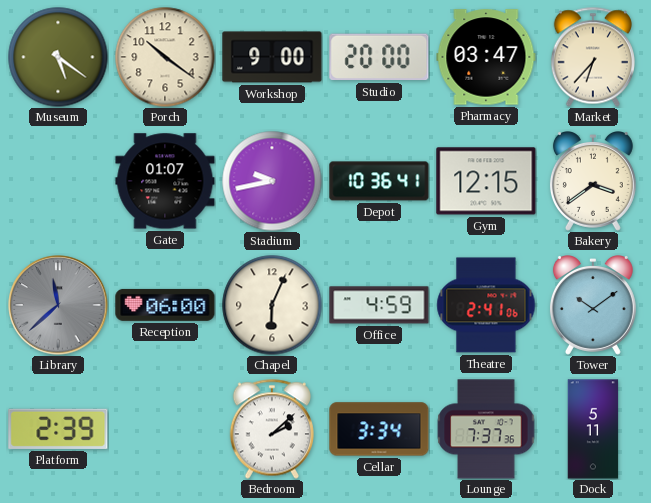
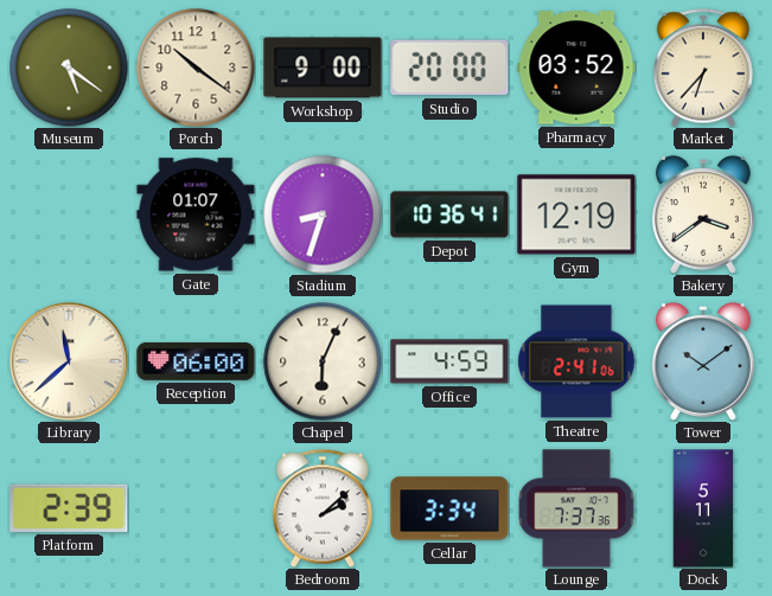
Pharmacy: 03:47 -> 03:52 (576, 68)
Stadium: 9:43 -> 8:33 (323, 214)
Gym: 12:15 -> 12:19 (576, 214)
Library dial: grey -> cream (69, 361)
